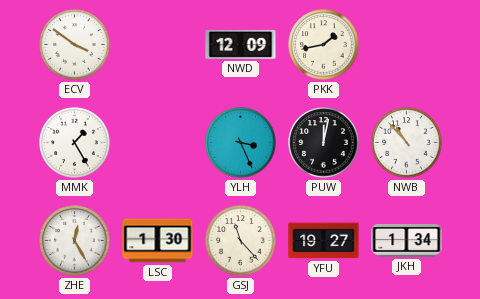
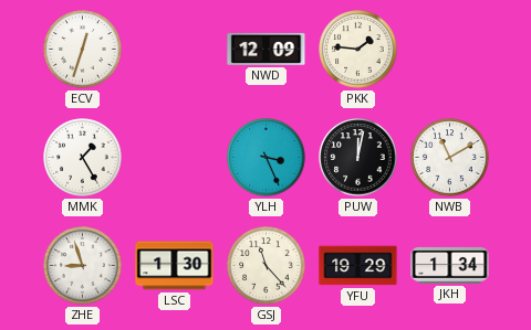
ECV: 3:51 -> 12:33 (83, 50)
PKK: 1:43 -> 1:46 (358, 50)
NWB: 10:53 -> 11:10 (450, 158)
ZHE: 12:25 -> 8:57 (83, 266)
YFU: 19:27 -> 19:29 (358, 266)
